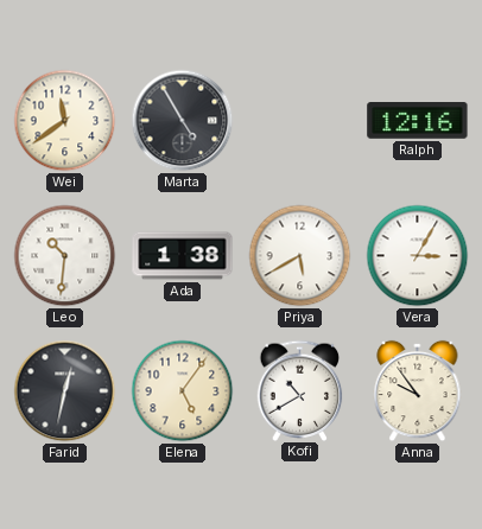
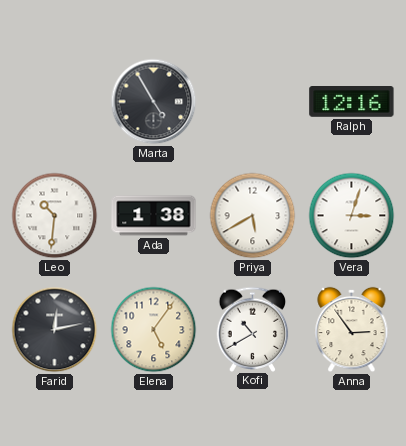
Wei: 11:39 -> none (65, 121)
Vera: 3:05 -> 3:03 (352, 216)
Farid: 12:32 -> 12:13 (55, 330)
Anna: 9:54 -> 2:54 (352, 330)
